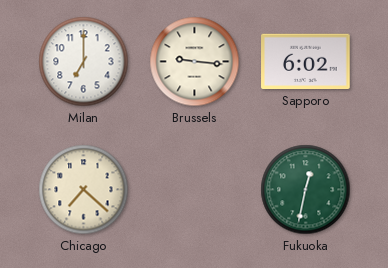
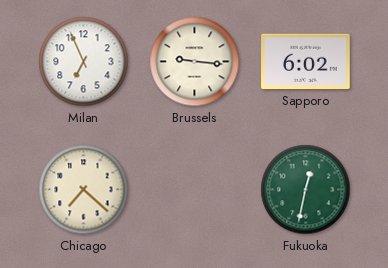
Milan: 7:00 -> 6:56 (84, 62)
